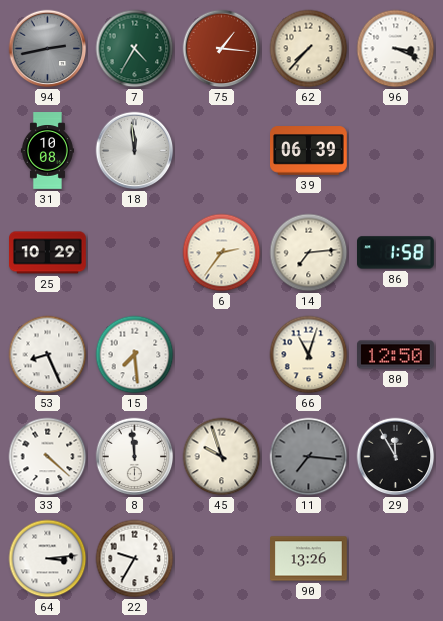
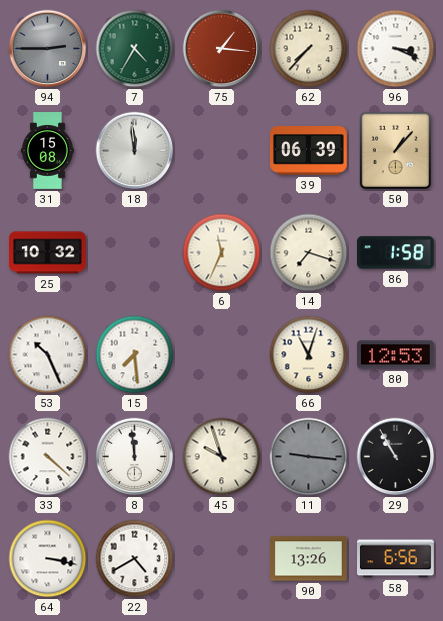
94: 2:43 -> 2:45 (48, 49)
31: 10:08 -> 15:08 (47, 151)
50: none -> 1:07 (396, 151)
25: 10:29 -> 10:32 (48, 253)
6: 2:36 -> 11:34 (222, 253)
14: 7:14 -> 7:18 (309, 253)
53: 8:26 -> 10:26 (48, 355)
80: 12:50 -> 12:53 (396, 355)
11: 7:16 -> 9:16 (309, 457)
29: 11:55 -> 10:55 (396, 457)
64: 3:14 -> 3:17 (48, 559)
22: 9:35 -> 4:40 (135, 559)
58: none -> 6:56 (396, 559)
